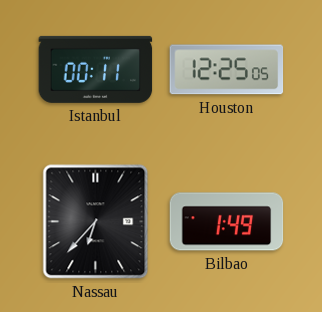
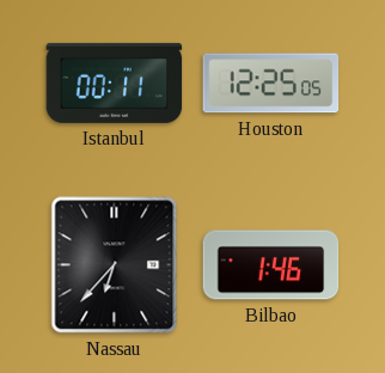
Bilbao: 1:49 -> 1:46 (271, 265)
